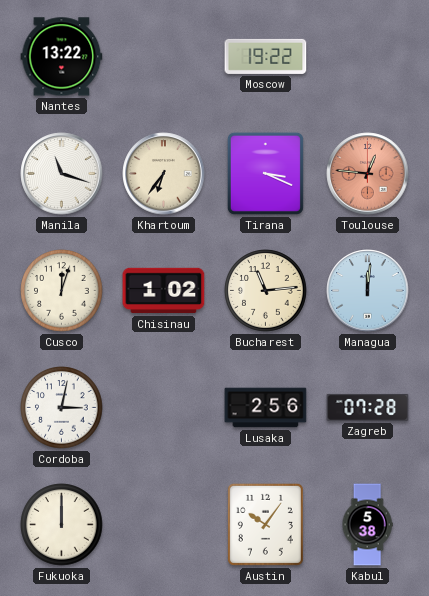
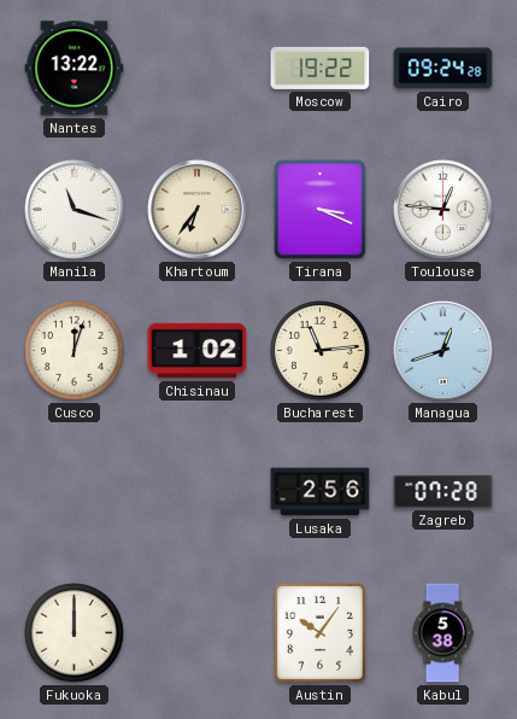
Cairo: none -> 09:24 (443, 69)
Toulouse dial: salmon -> white (443, 210)
Managua: 12:01 -> 12:42 (443, 351)
Cordoba: 3:02 -> none (62, 408)
